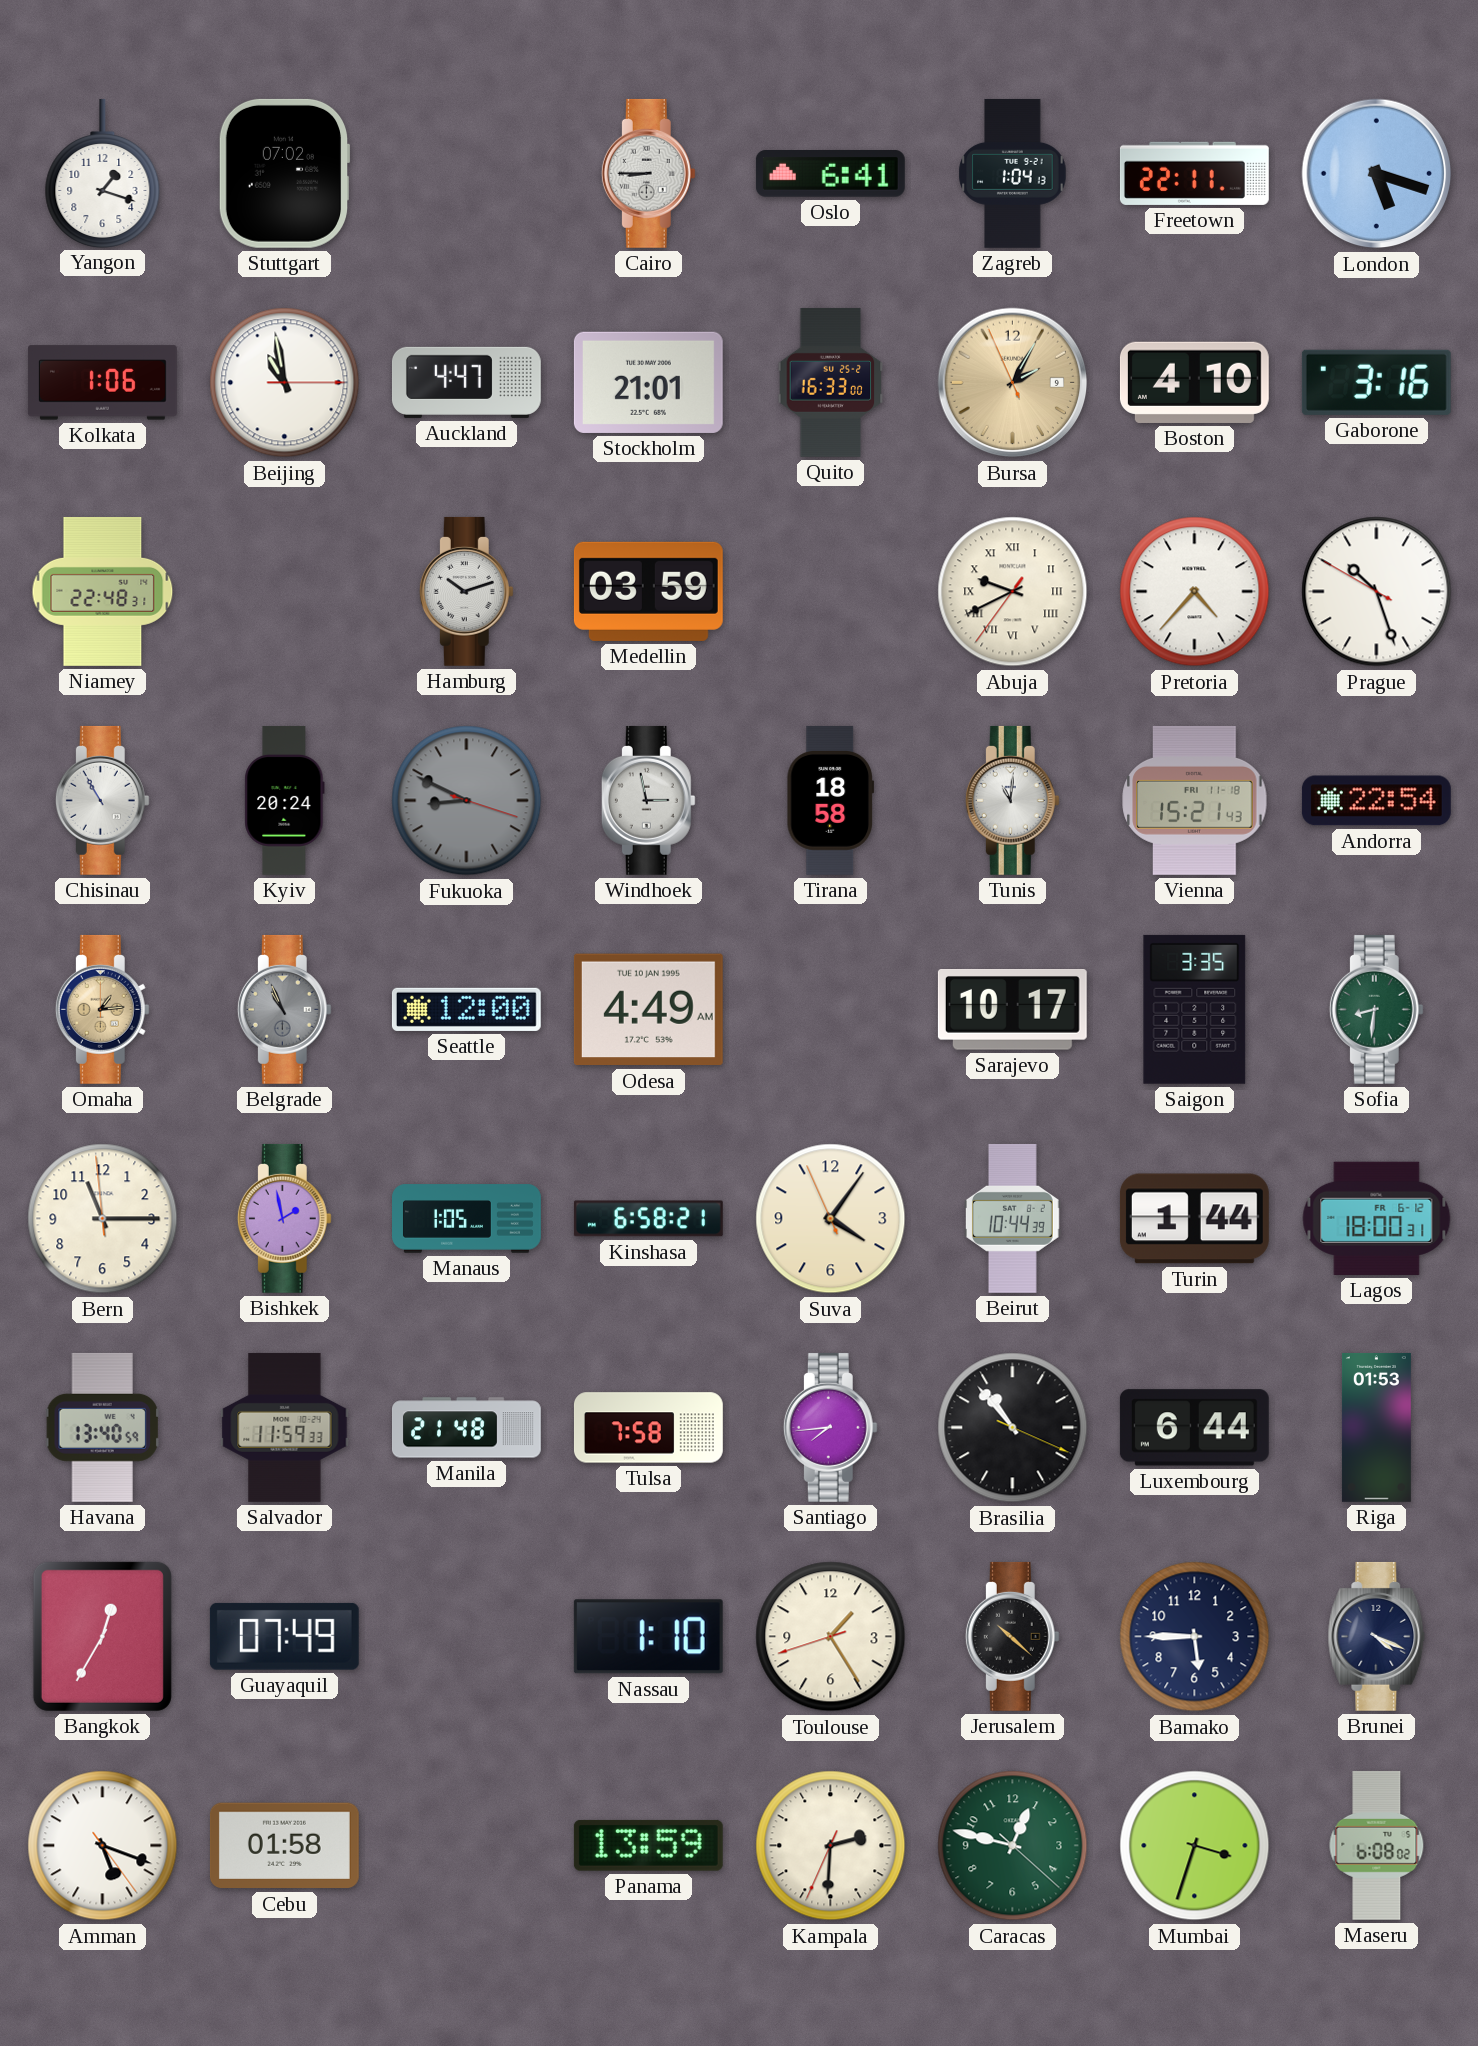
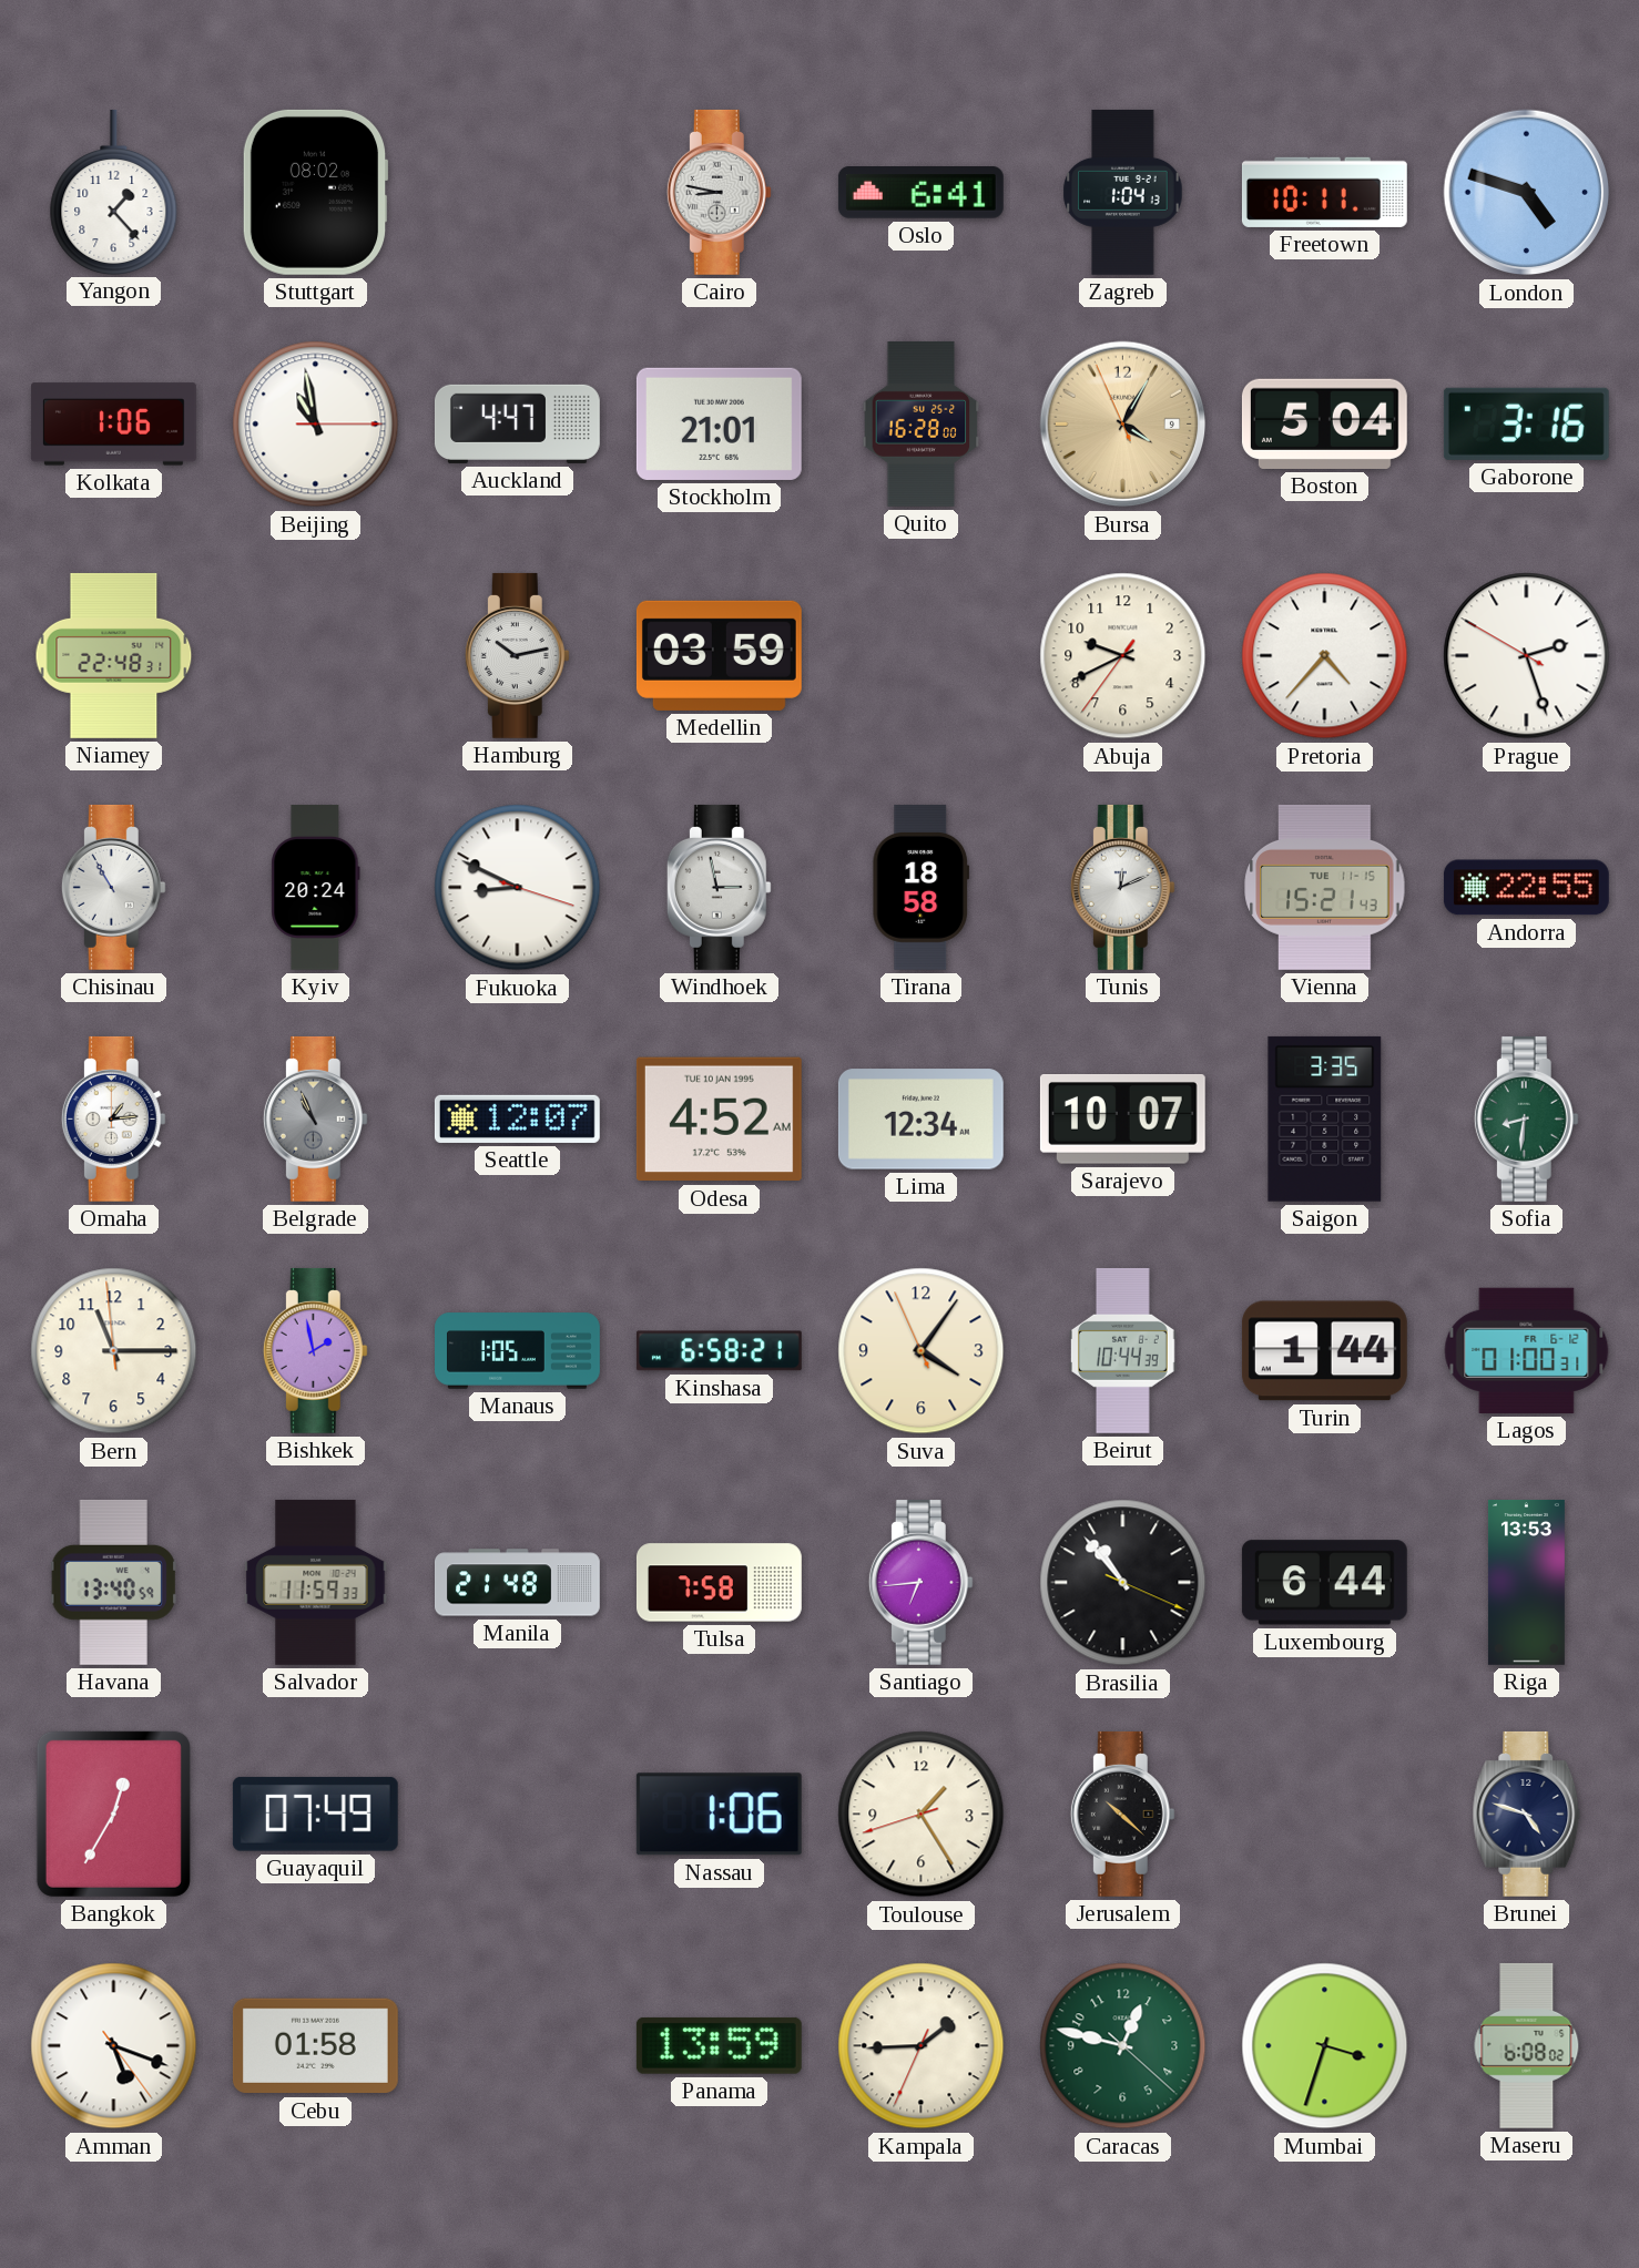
Yangon: 1:18 -> 1:23 (114, 192)
Stuttgart: 07:02 -> 08:02 (315, 192)
Cairo: 8:45 -> 8:47 (719, 192)
Freetown: 22:11 -> 10:11 (1324, 192)
London: 5:18 -> 4:48 (1527, 193)
Quito: 16:33 -> 16:28 (922, 423)
Bursa: 2:04 -> 4:04 (1123, 425)
Boston: 4:10 -> 5:04 (1324, 423)
Hamburg: 10:12 -> 10:13 (517, 655)
Abuja numerals: Roman -> Arabic (1123, 656)
Prague: 10:26 -> 2:26 (1527, 656)
Fukuoka dial: grey -> white (518, 888)
Tunis: 11:01 -> 12:11 (1122, 887)
Vienna date: FRI 11-18 -> TUE 11-15 (1325, 887)
Andorra: 22:54 -> 22:55 (1526, 888)
Omaha dial: champagne -> white (113, 1118)
Seattle: 12:00 -> 12:07 (517, 1118)
Odesa: 4:49 -> 4:52 (719, 1120)
Lima: none -> 12:34 (920, 1120)
Sarajevo: 10:17 -> 10:07 (1122, 1120)
Lagos: 18:00 -> 01:00 (1527, 1350)
Santiago: 7:44 -> 6:44 (920, 1582)
Riga: 01:53 -> 13:53 (1526, 1582)
Nassau: 1:10 -> 1:06 (719, 1815)
Bamako: 5:45 -> none (1195, 1637)
Brunei: 4:19 -> 4:48 (1527, 1814)
Kampala: 2:30 -> 1:44 (922, 2046)
